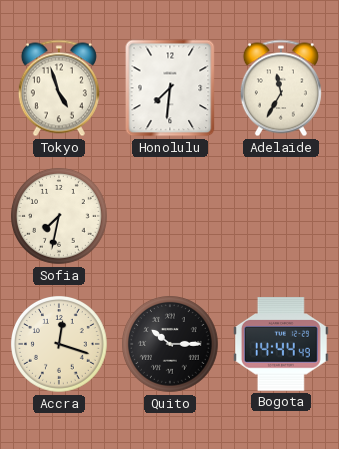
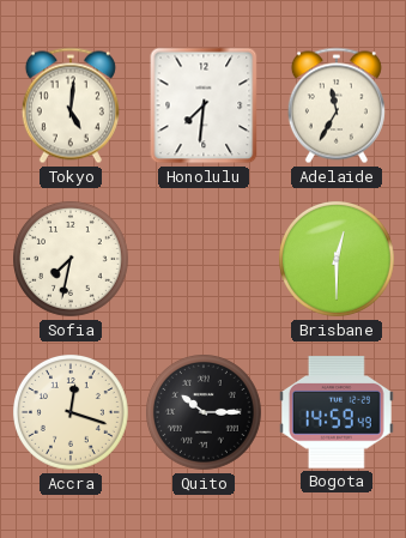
Tokyo: 4:57 -> 5:01 (71, 105)
Brisbane: none -> 12:30 (338, 260)
Bogota: 14:44 -> 14:59 (337, 412)
